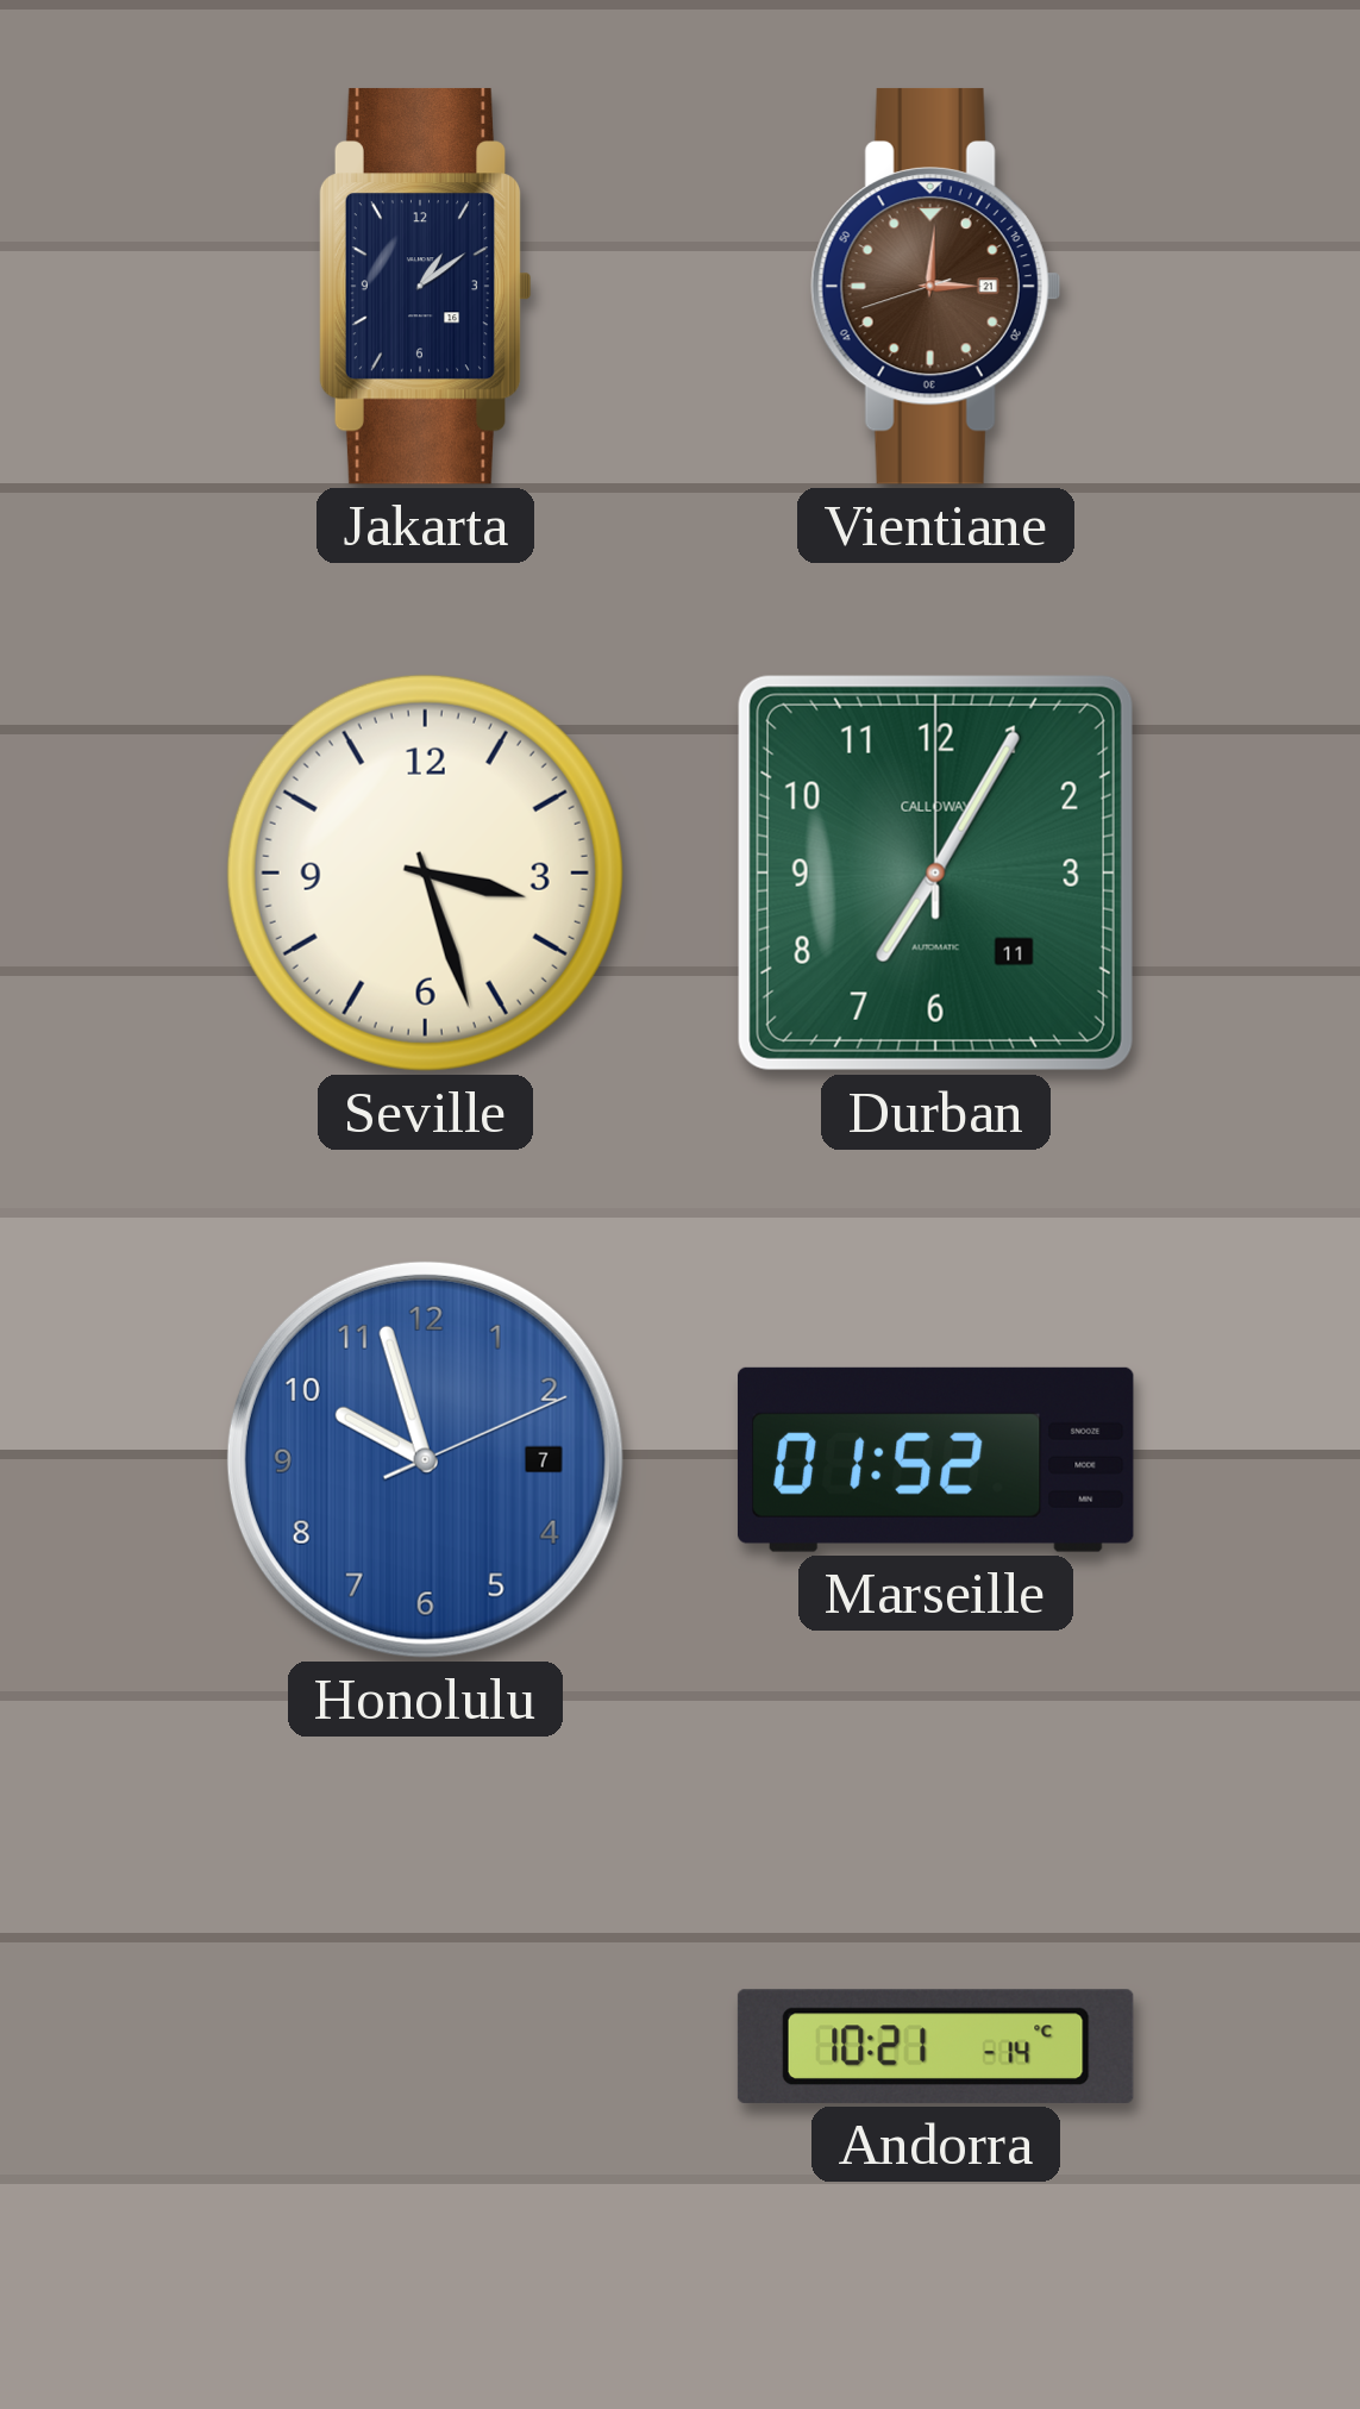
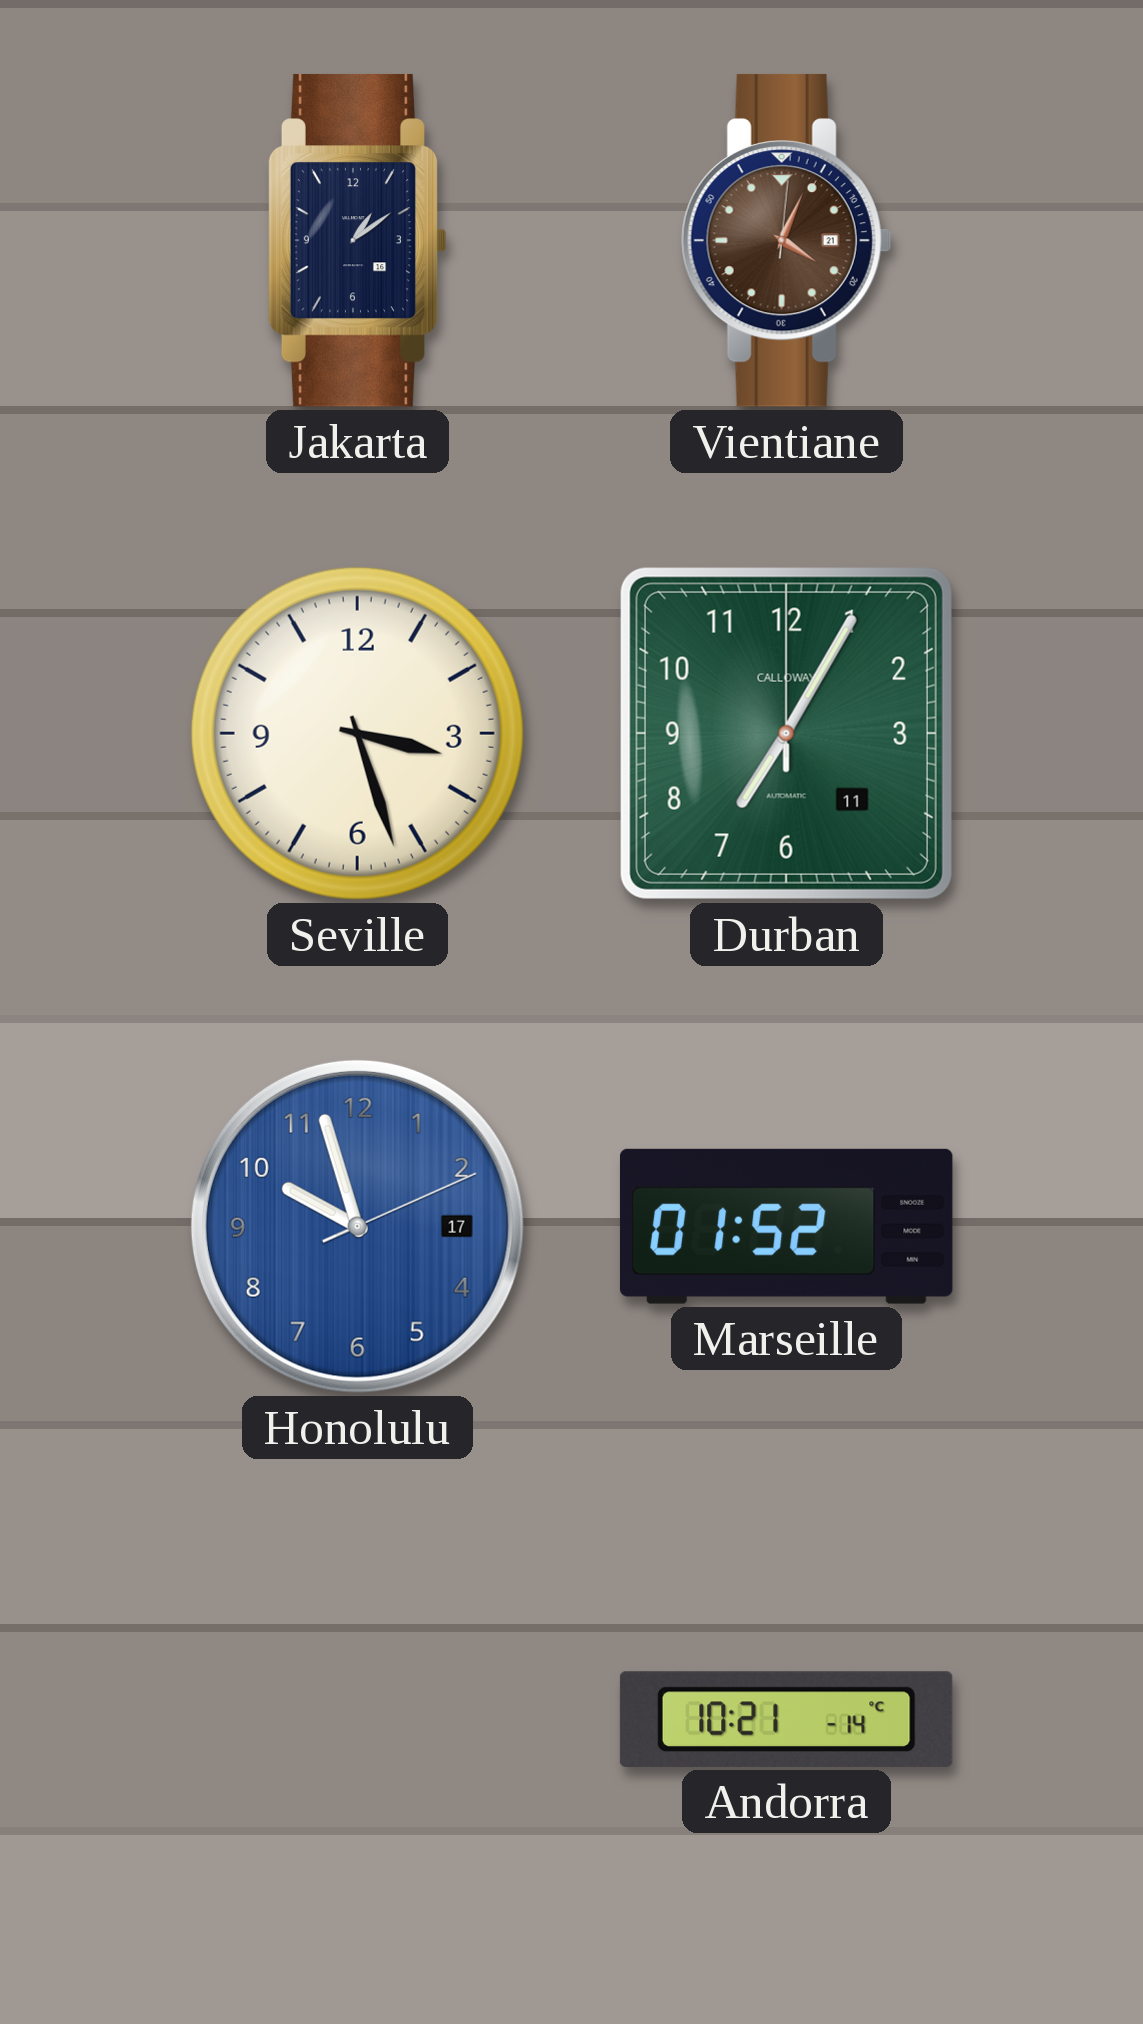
Vientiane: 3:00 -> 4:04 (786, 240)
Honolulu date: 7 -> 17 (357, 1226)
